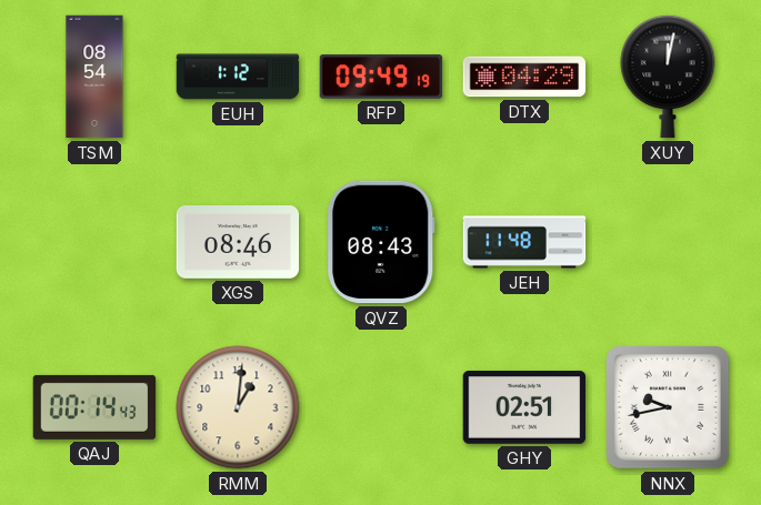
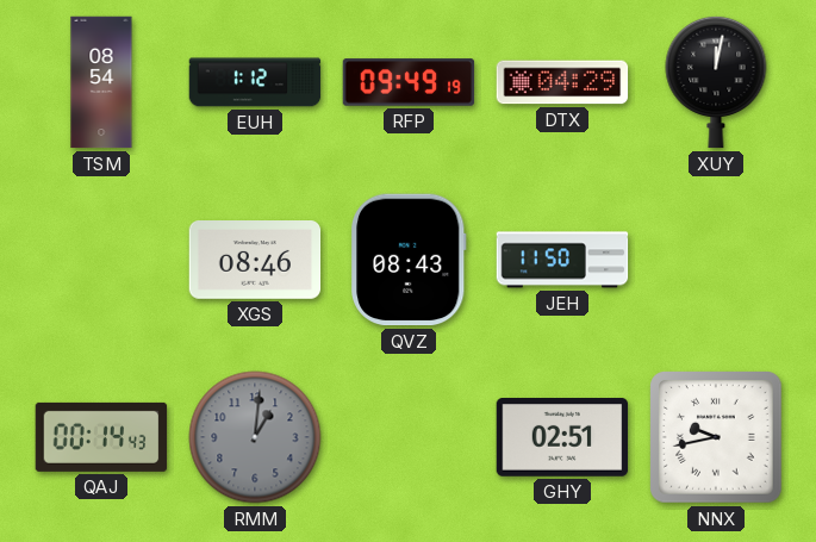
JEH: 11:48 -> 11:50 (562, 260)
RMM dial: cream -> grey (255, 437)
